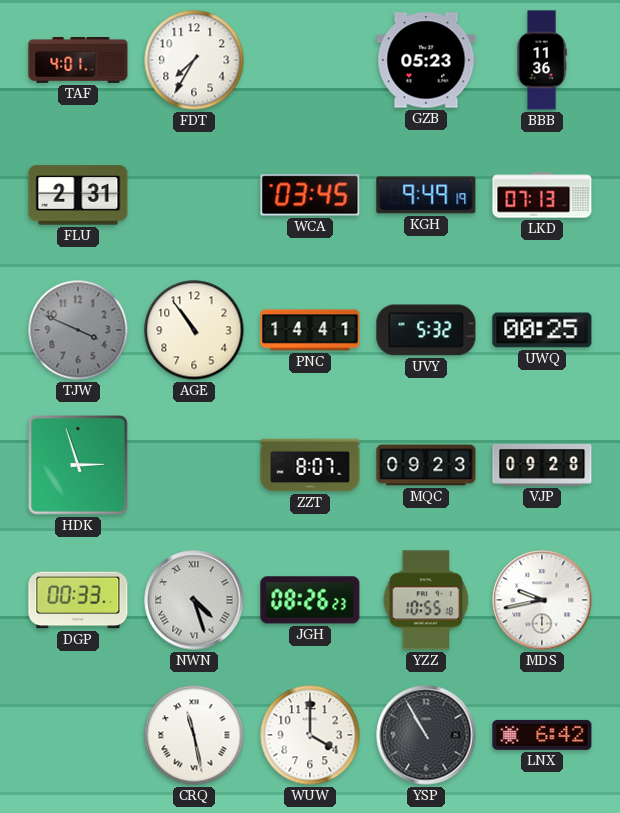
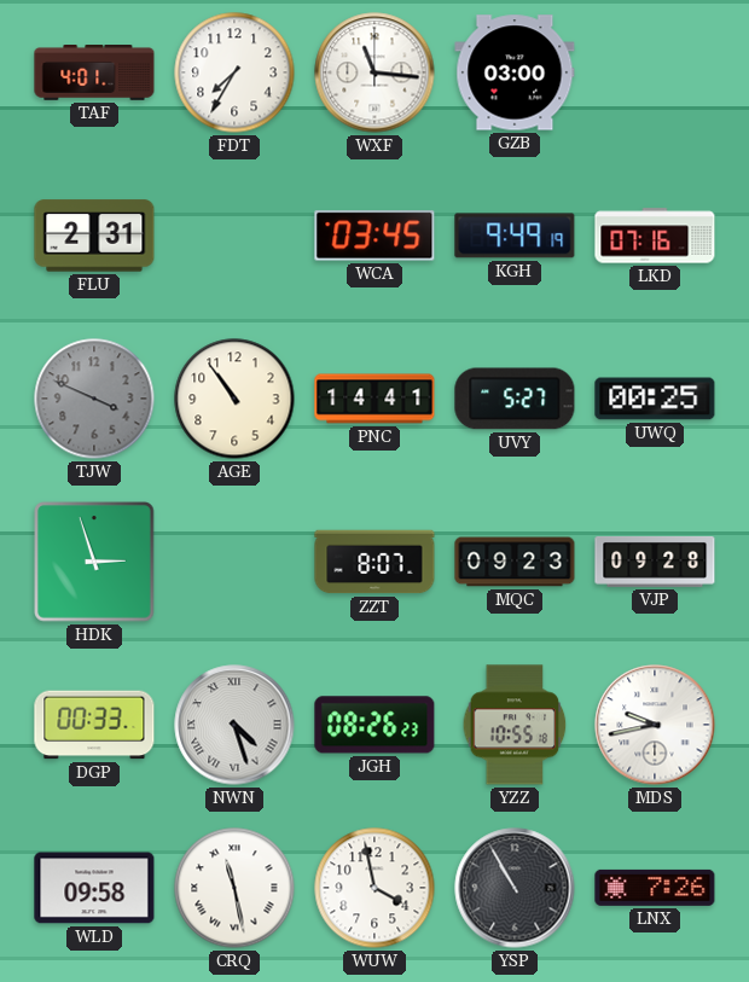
WXF: none -> 11:16 (374, 72)
GZB: 05:23 -> 03:00 (515, 72)
BBB: 11:36 -> none (542, 60)
LKD: 07:13 -> 07:16 (655, 236)
UVY: 5:32 -> 5:27 (515, 399)
WLD: none -> 09:58 (94, 888)
WUW: 4:00 -> 3:58 (374, 888)
LNX: 6:42 -> 7:26 (655, 888)
